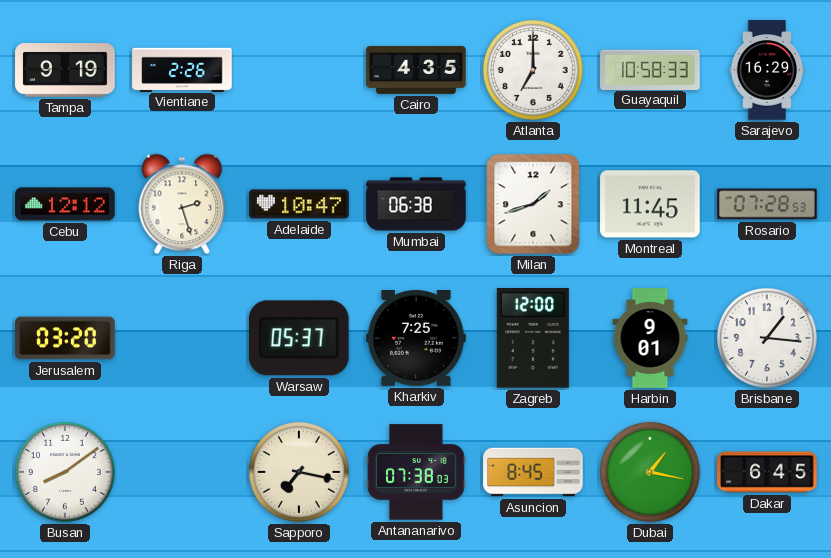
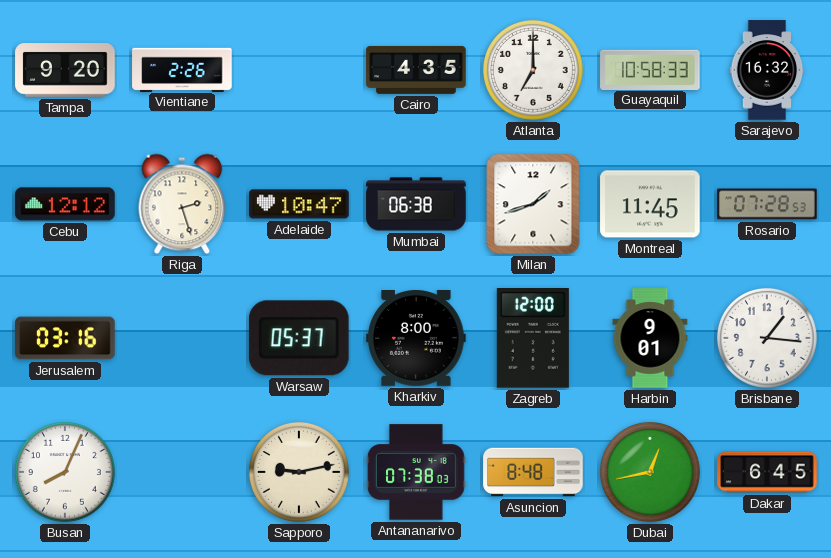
Tampa: 9:19 -> 9:20 (65, 70)
Sarajevo: 16:29 -> 16:32 (767, 70)
Jerusalem: 03:20 -> 03:16 (65, 338)
Kharkiv: 7:25 -> 8:00 (416, 339)
Busan: 8:09 -> 8:04 (65, 472)
Sapporo: 7:17 -> 9:13 (299, 472)
Asuncion: 8:45 -> 8:48 (533, 472)
Dubai: 1:17 -> 12:43 (650, 472)
